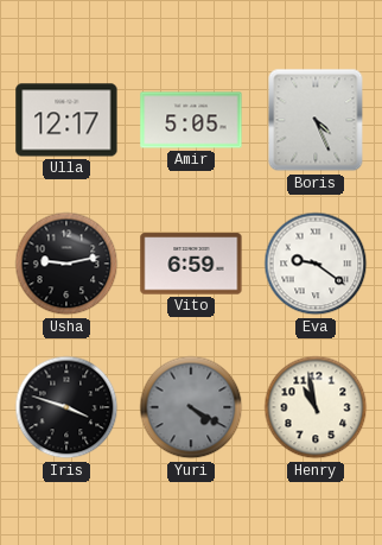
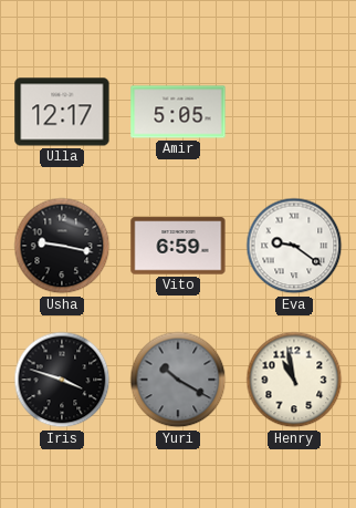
Boris: 4:26 -> none (316, 120)
Usha: 9:13 -> 9:17 (62, 246)
Yuri: 4:20 -> 10:20 (178, 380)
